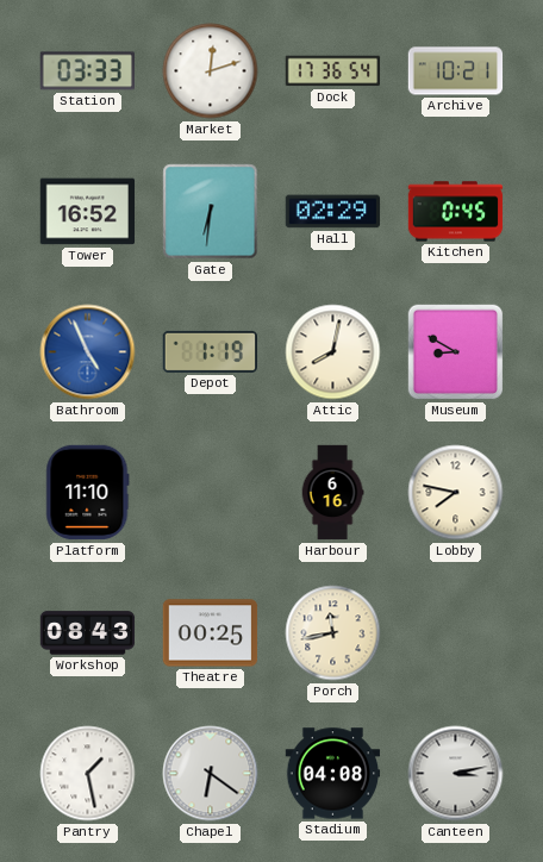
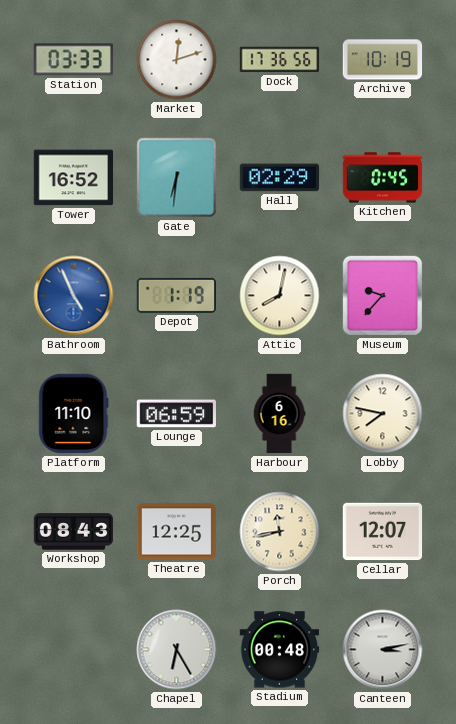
Dock: 17:36:54 -> 17:36:56 (280, 60)
Archive: 10:21 -> 10:19 (383, 60)
Museum: 8:50 -> 9:37 (383, 296)
Lounge: none -> 06:59 (176, 414)
Theatre: 00:25 -> 12:25 (177, 532)
Cellar: none -> 12:07 (383, 532)
Pantry: 1:28 -> none (88, 774)
Chapel: 6:21 -> 6:25 (177, 650)
Stadium: 04:08 -> 00:48 (280, 650)
